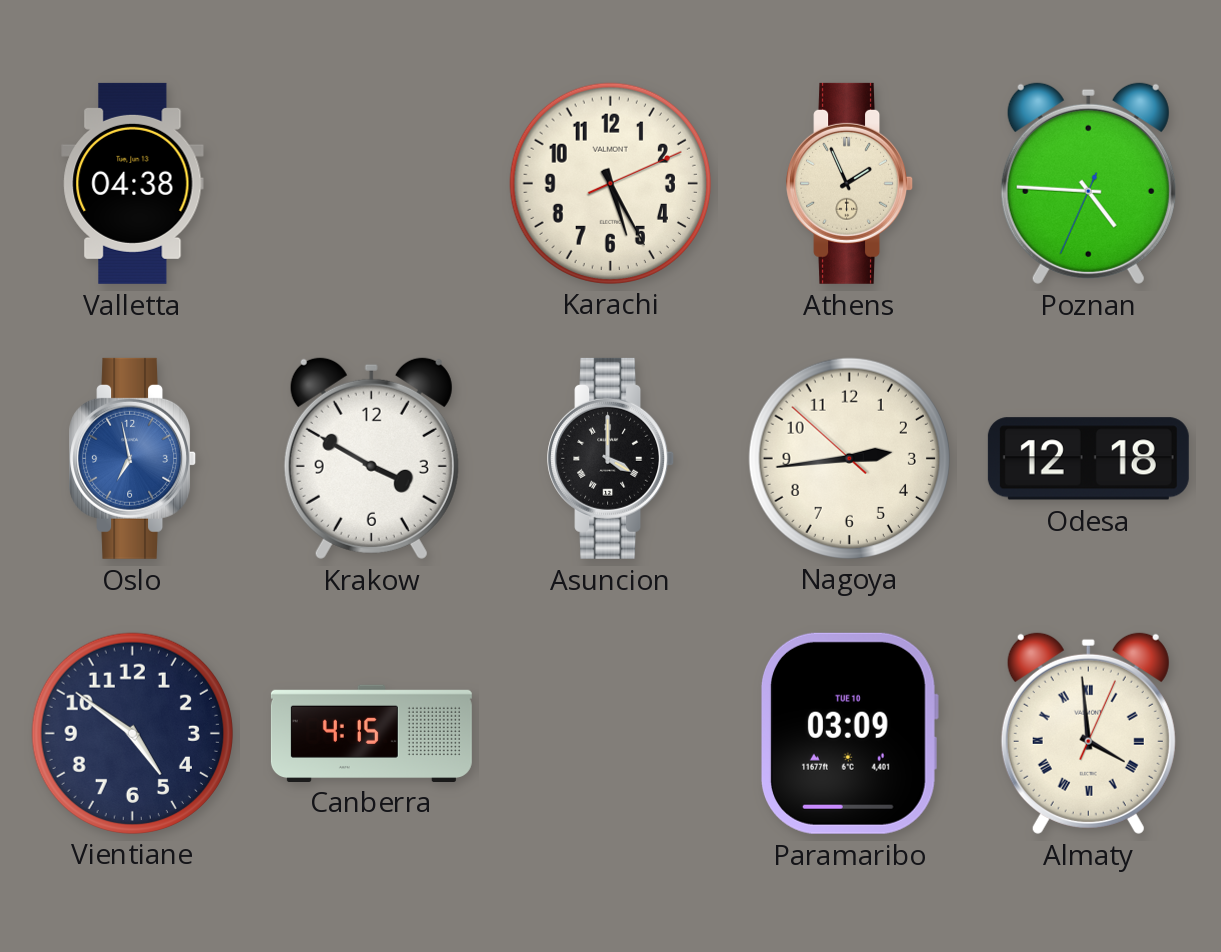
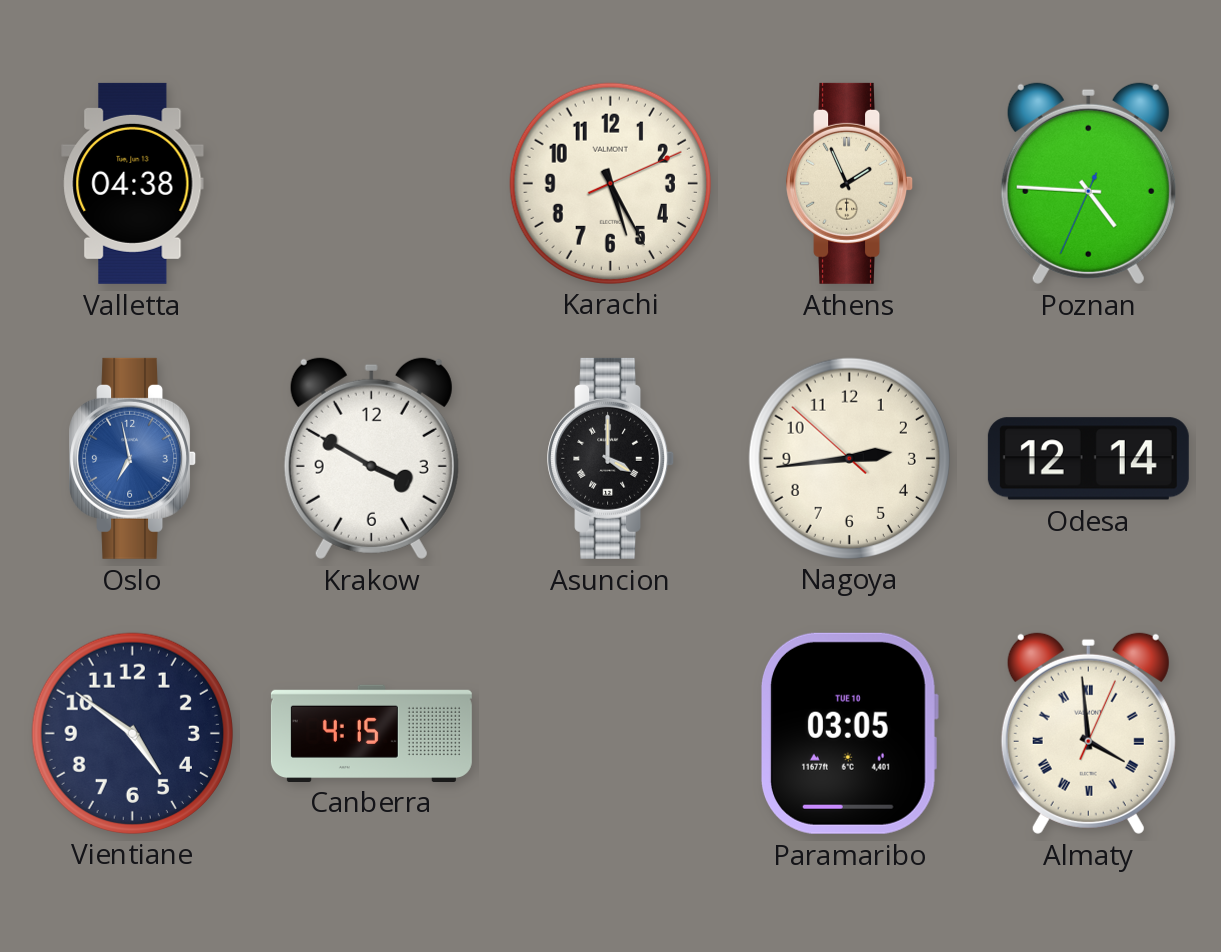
Odesa: 12:18 -> 12:14 (1088, 459)
Paramaribo: 03:09 -> 03:05 (850, 733)
